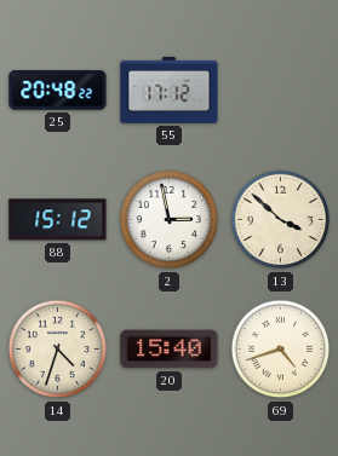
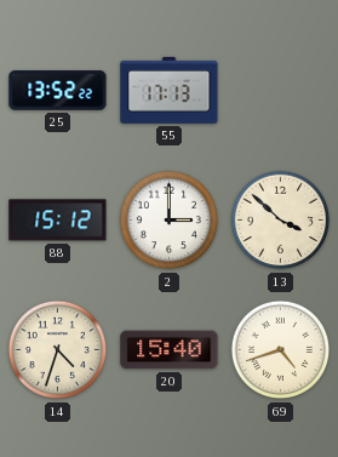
25: 20:48 -> 13:52 (58, 91)
55: 17:12 -> 17:13 (170, 90)
2: 2:58 -> 3:00 (170, 221)
